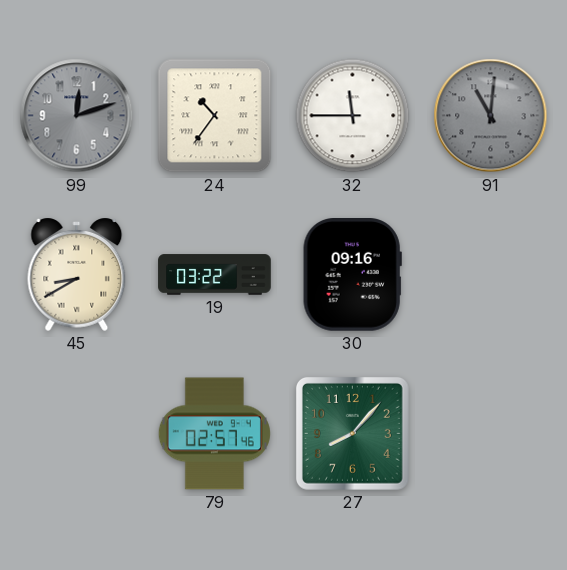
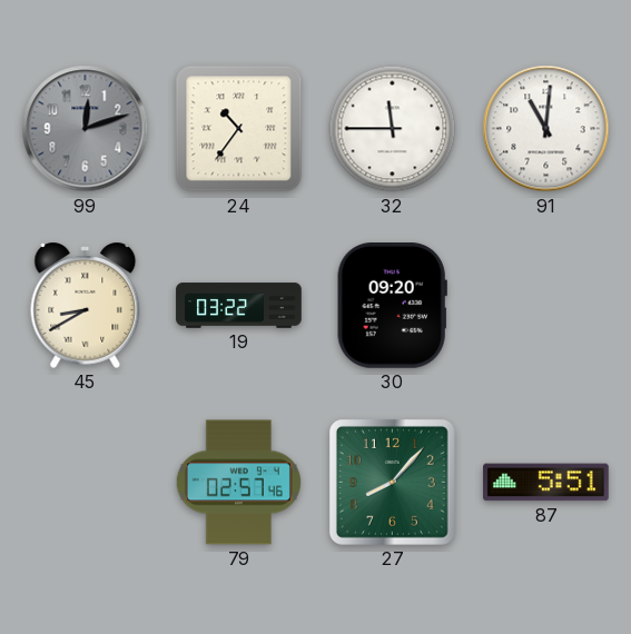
91 dial: grey -> white (546, 129)
30: 09:16 -> 09:20 (392, 306)
87: none -> 5:51 (546, 483)
